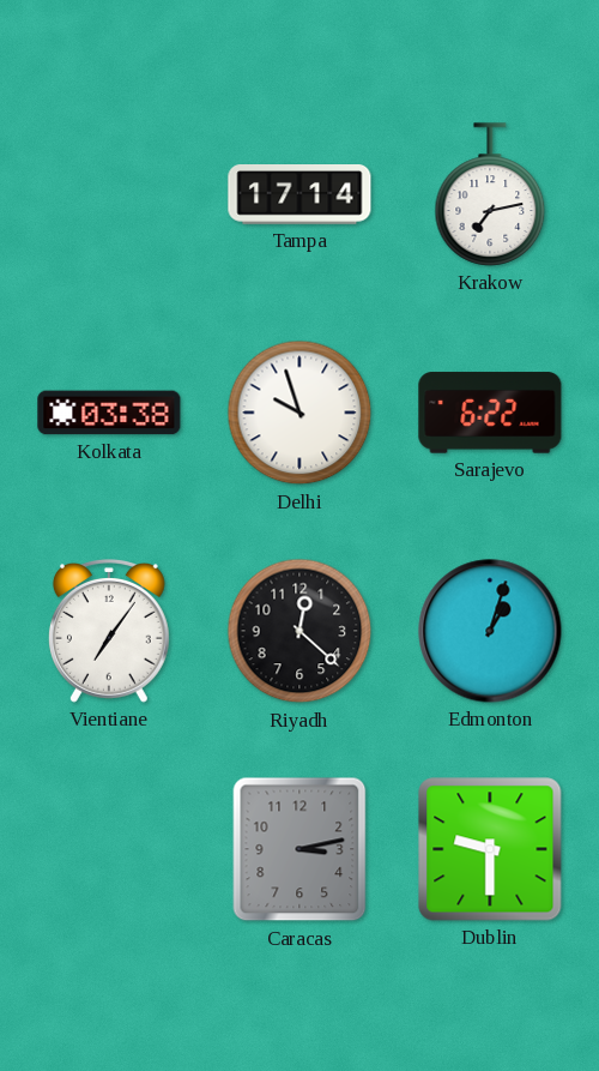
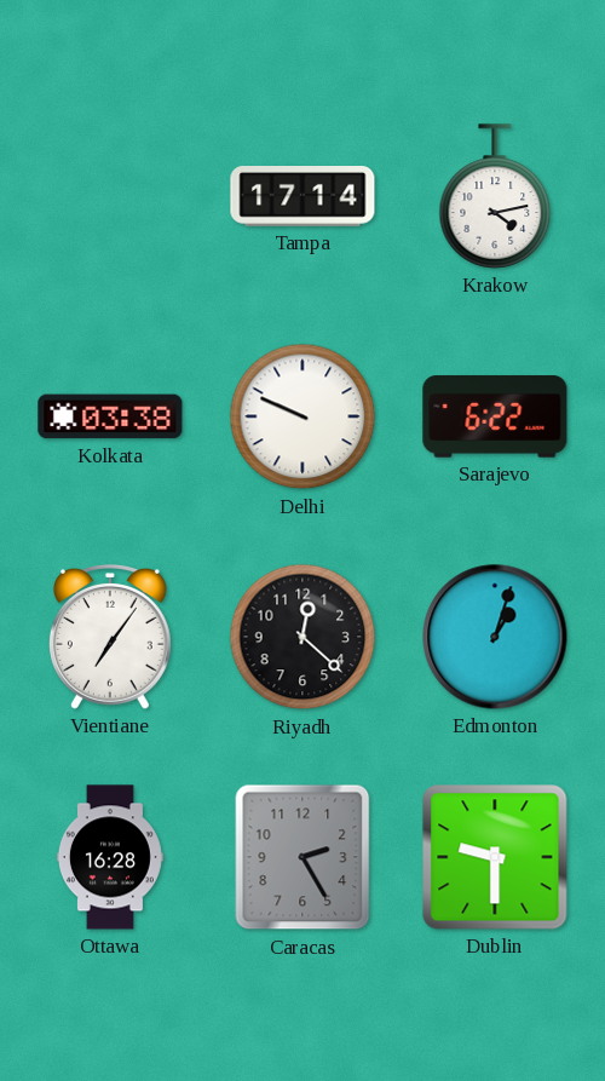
Krakow: 7:13 -> 4:13 (495, 196)
Delhi: 9:57 -> 9:49 (302, 416)
Ottawa: none -> 16:28 (110, 857)
Caracas: 3:13 -> 2:25 (302, 857)
